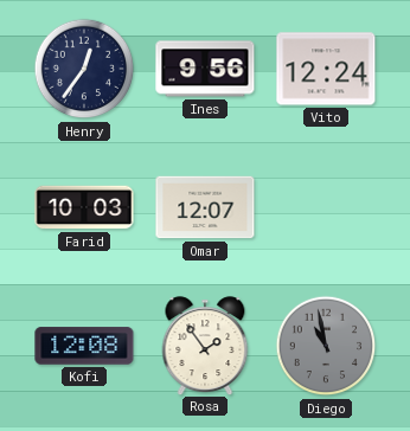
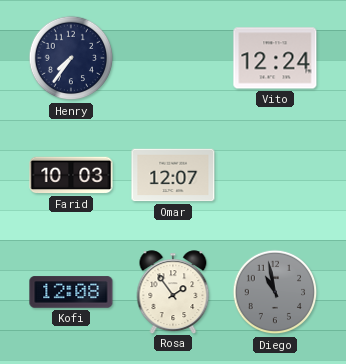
Henry: 12:36 -> 7:36 (71, 58)
Ines: 9:56 -> none (205, 69)
